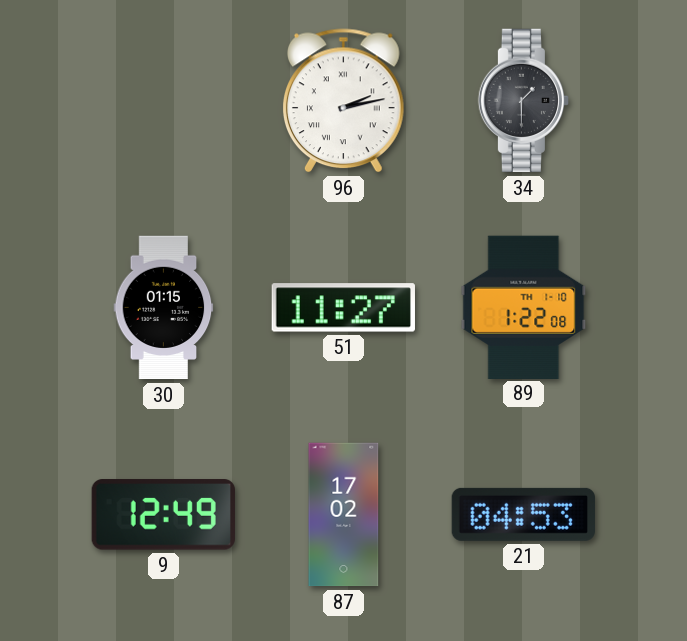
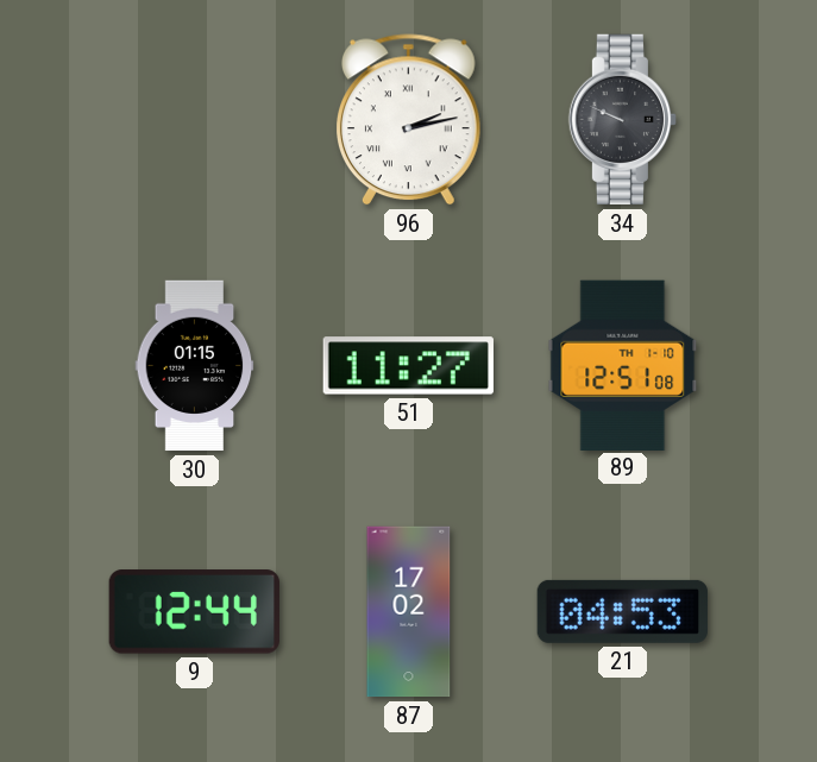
34: 1:30 -> 9:49 (622, 120)
89: 1:22 -> 12:51 (623, 365)
9: 12:49 -> 12:44 (194, 612)
